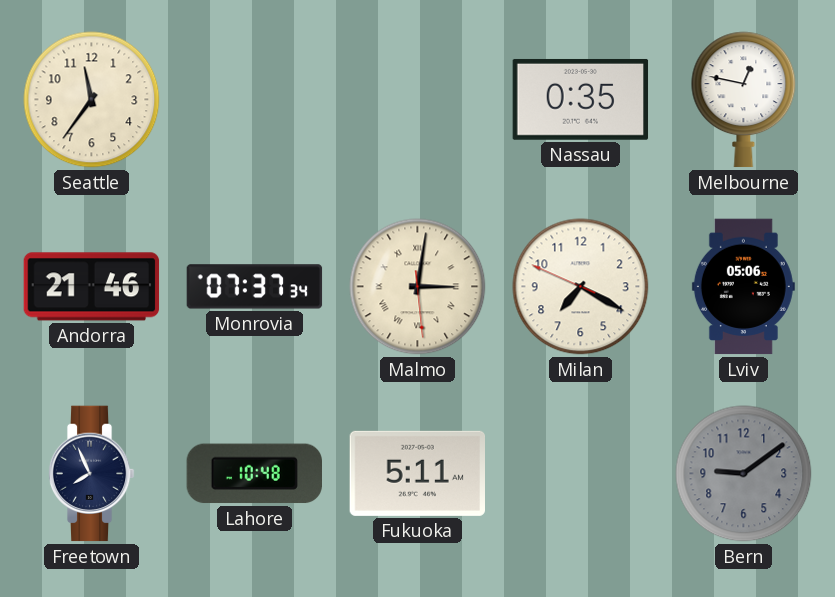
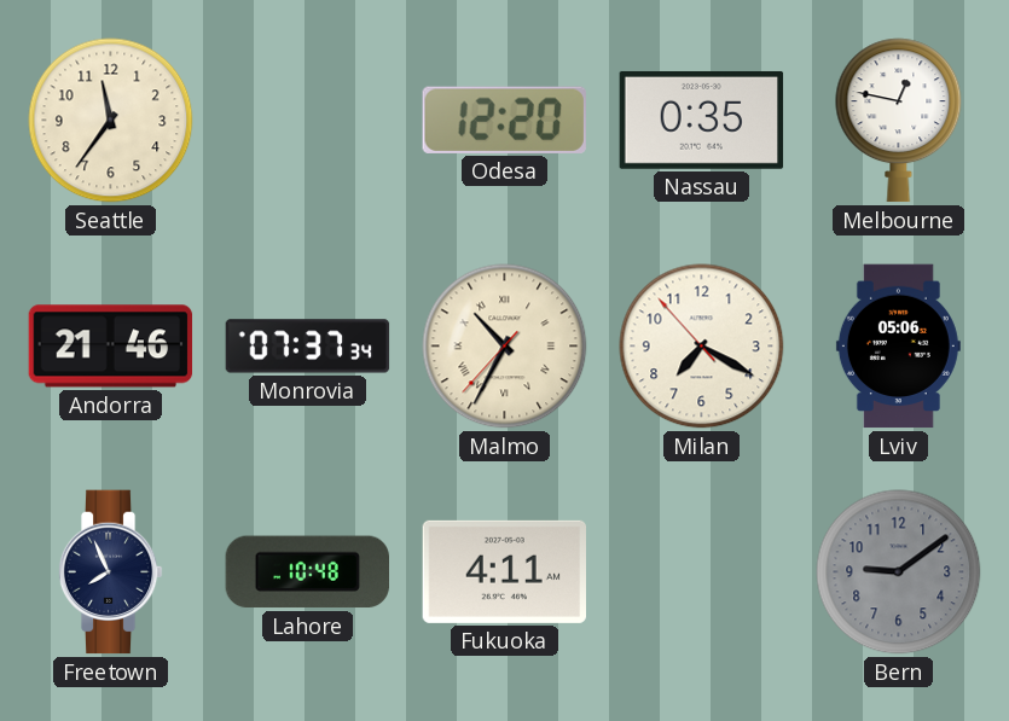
Odesa: none -> 12:20 (504, 120)
Malmo: 3:01 -> 10:34 (505, 347)
Milan: 7:19:49 -> 7:19:53 (702, 347)
Fukuoka: 5:11 -> 4:11 (504, 571)
